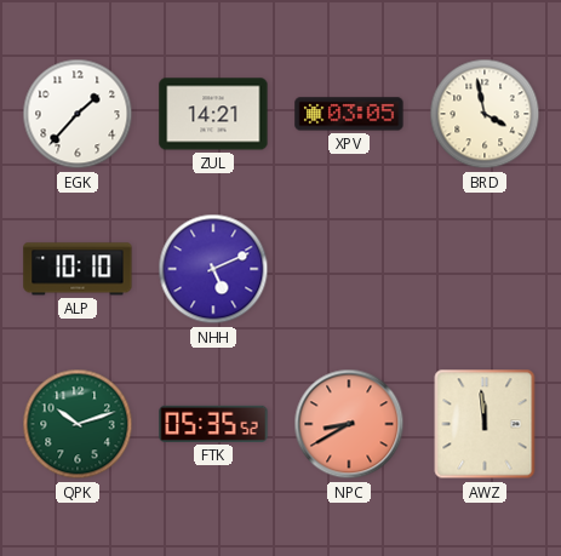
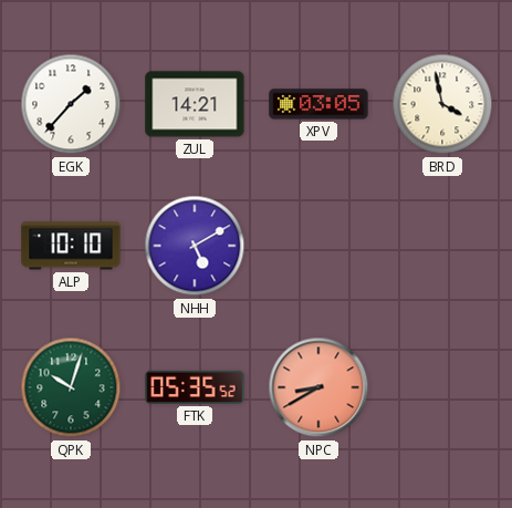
NHH: 5:11 -> 5:10 (195, 246)
QPK: 10:12 -> 10:03 (71, 387)
AWZ: 11:59 -> none (485, 424)
